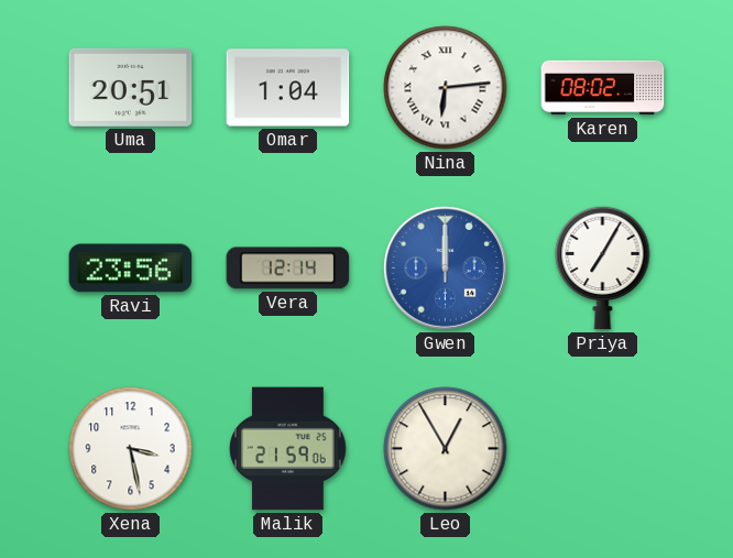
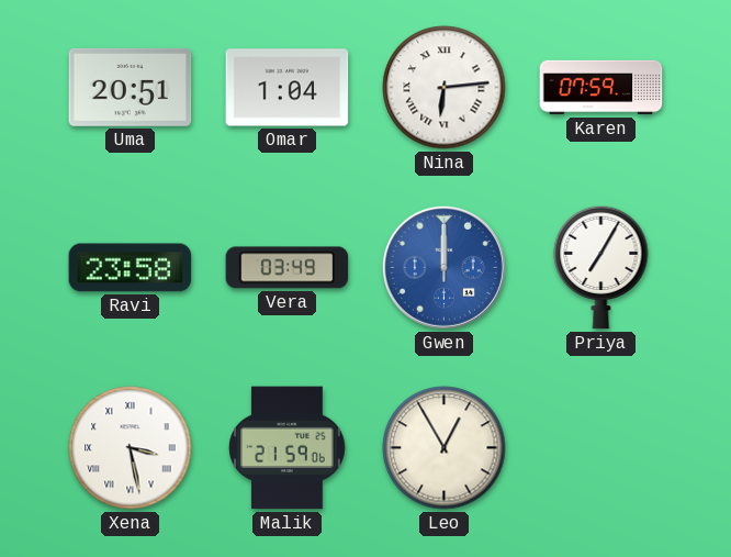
Karen: 08:02 -> 07:59 (601, 88)
Ravi: 23:56 -> 23:58 (131, 268)
Vera: 12:14 -> 03:49 (288, 268)
Xena numerals: Arabic -> Roman (131, 448)
